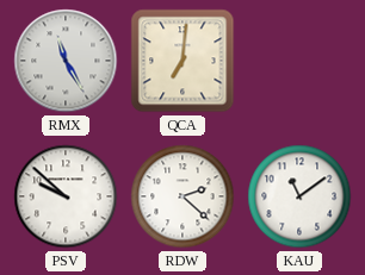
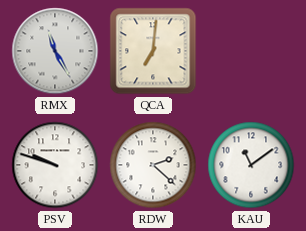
PSV: 9:52 -> 9:48 (55, 165)
